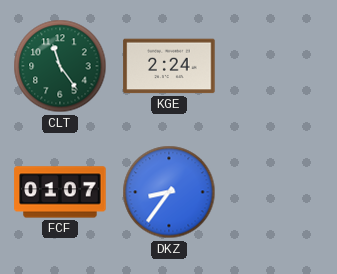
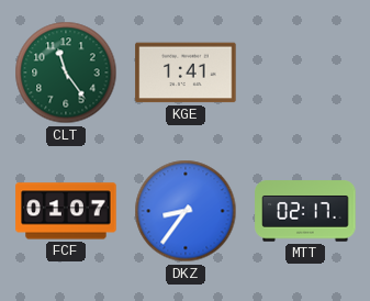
KGE: 2:24 -> 1:41 (186, 73)
MTT: none -> 02:17 (305, 211)
